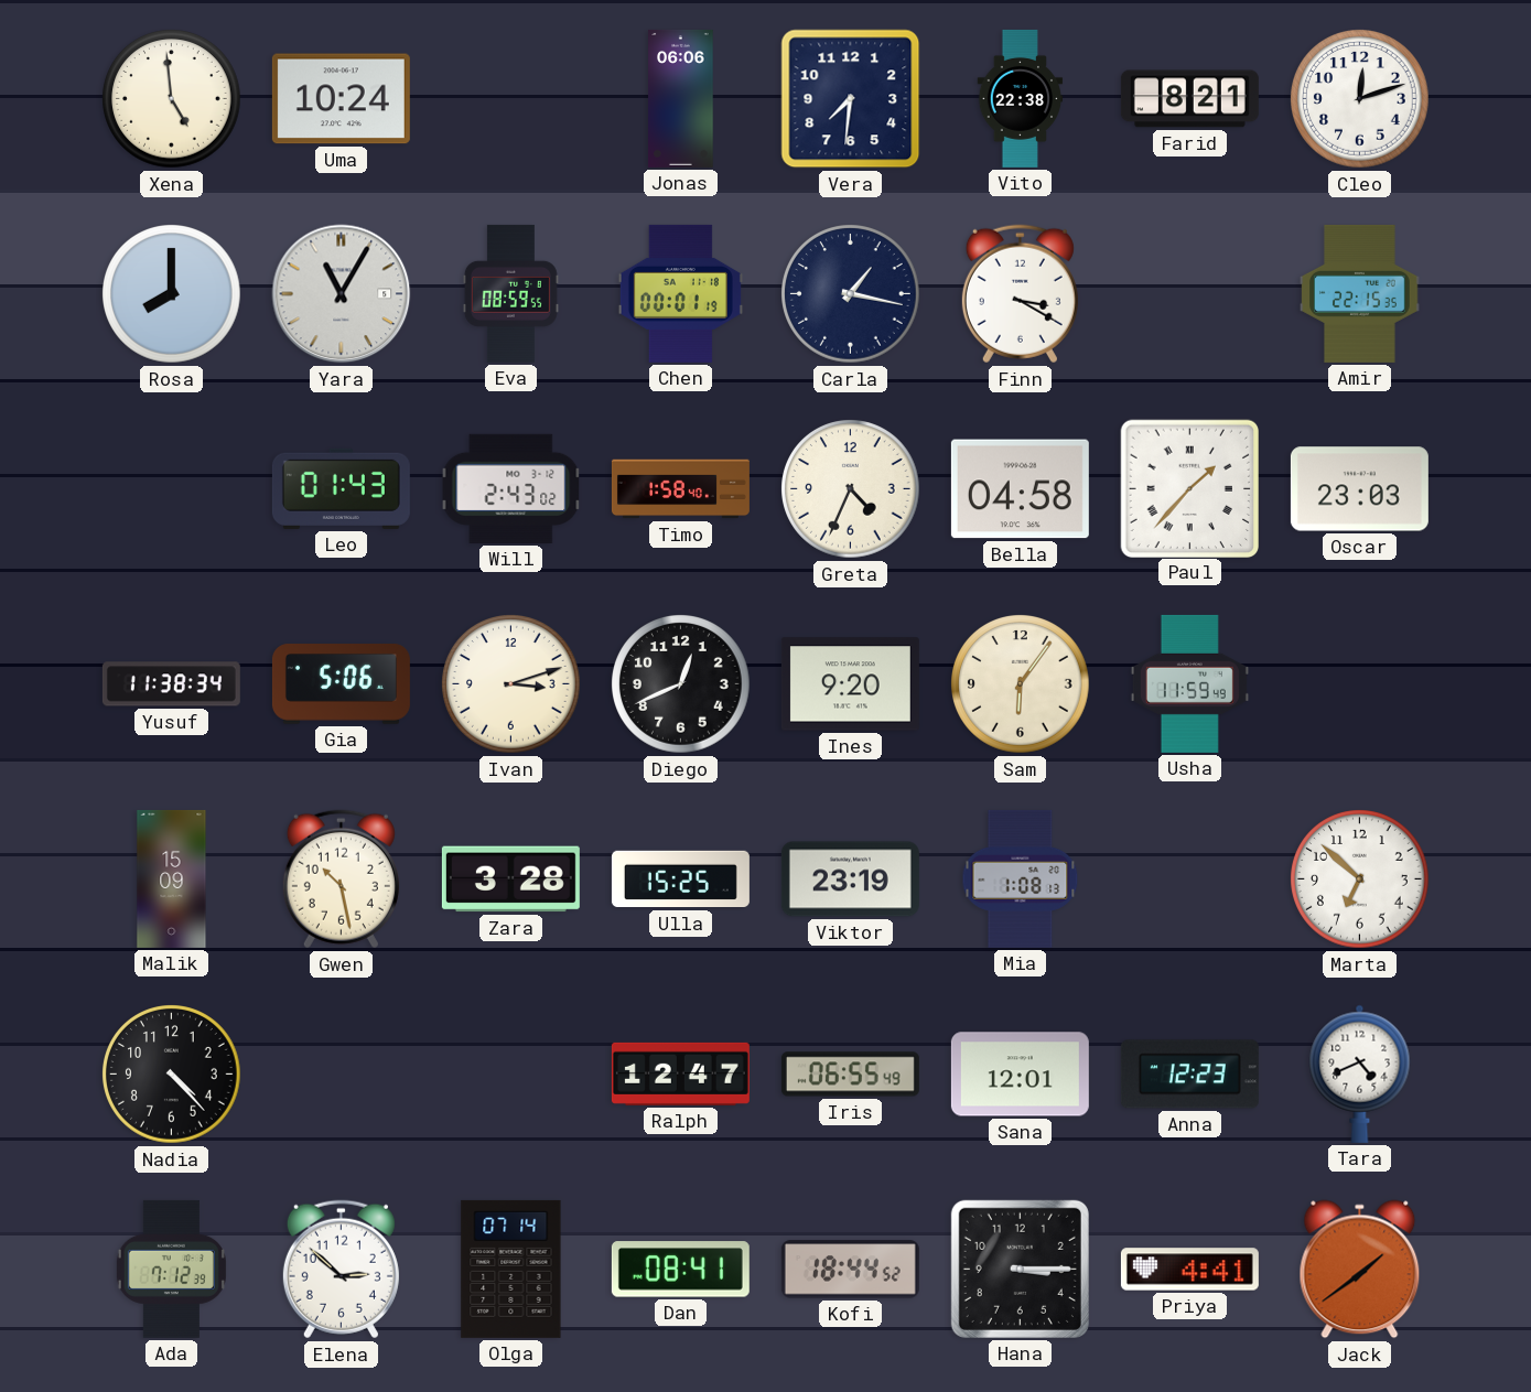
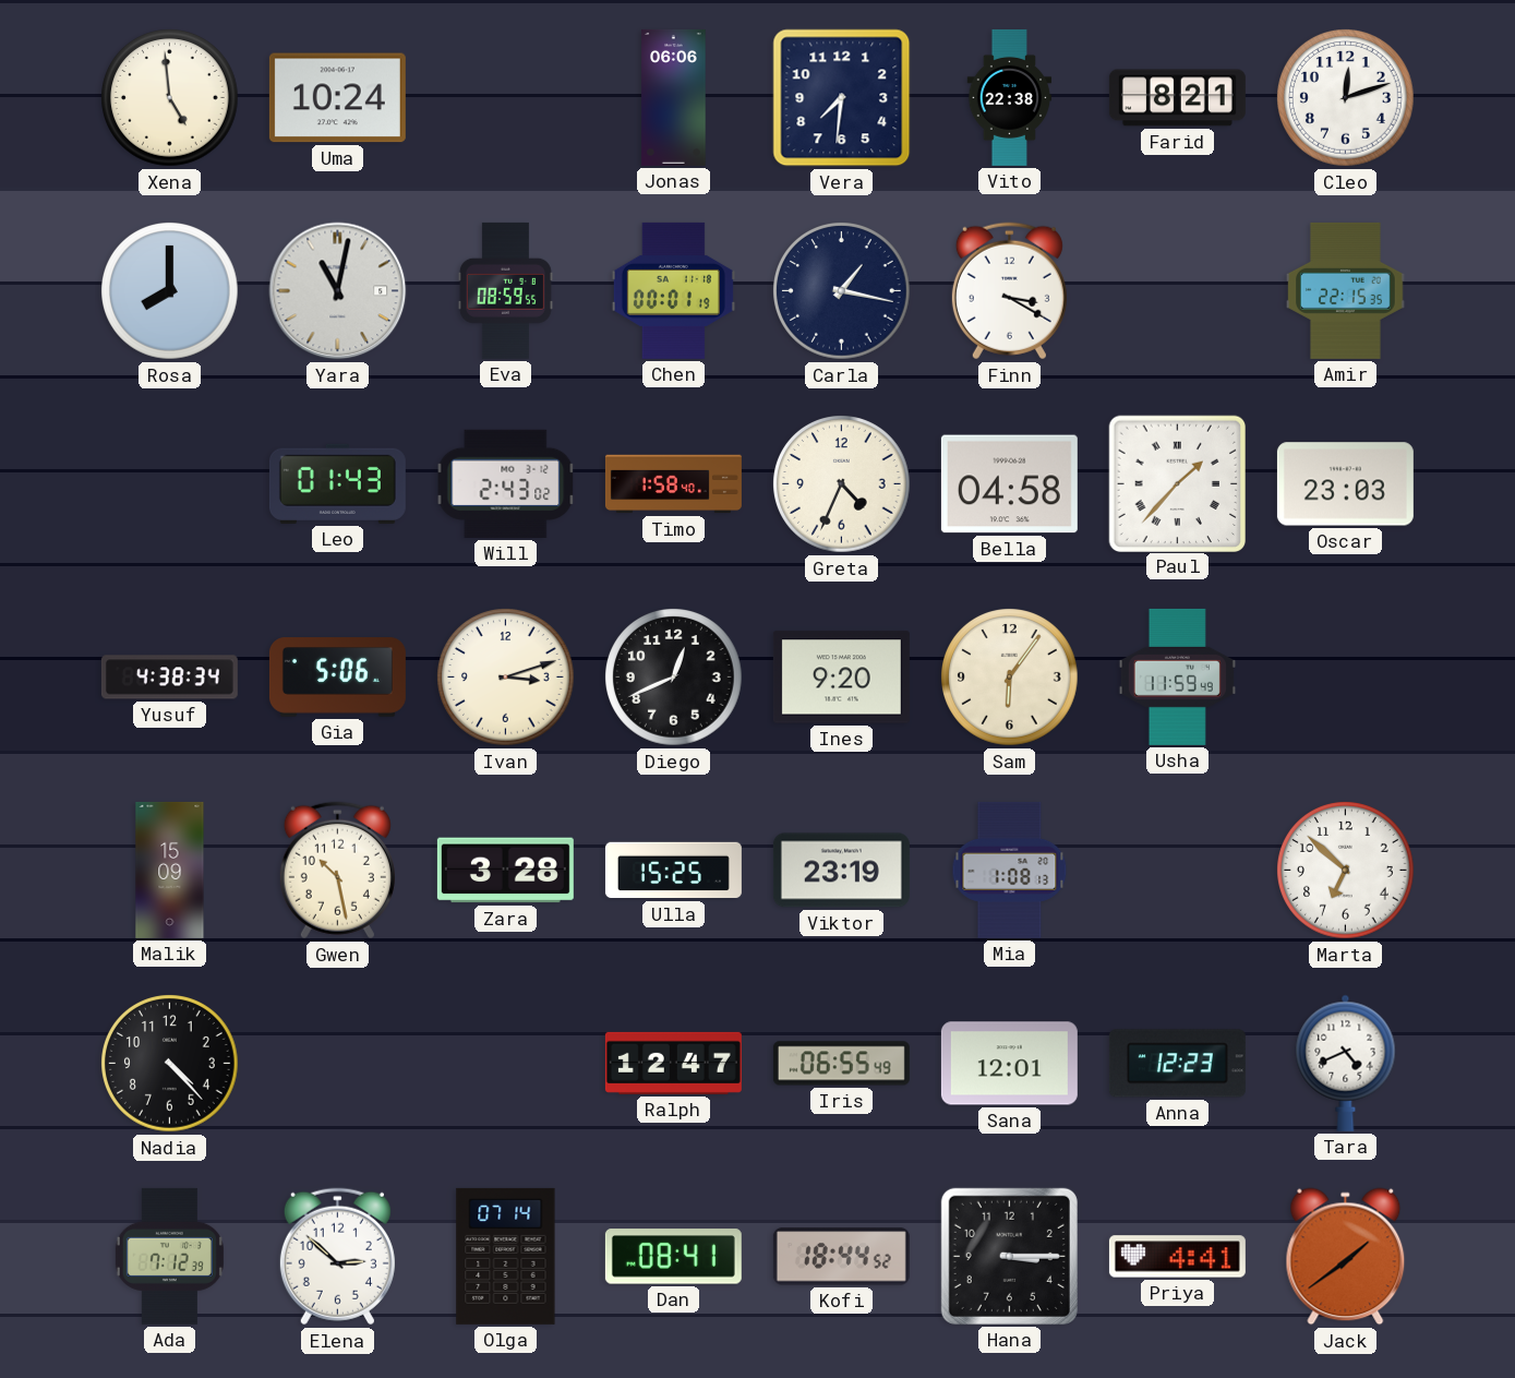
Yara: 11:05 -> 11:02 (338, 291)
Yusuf: 11:38 -> 4:38 (169, 678)
